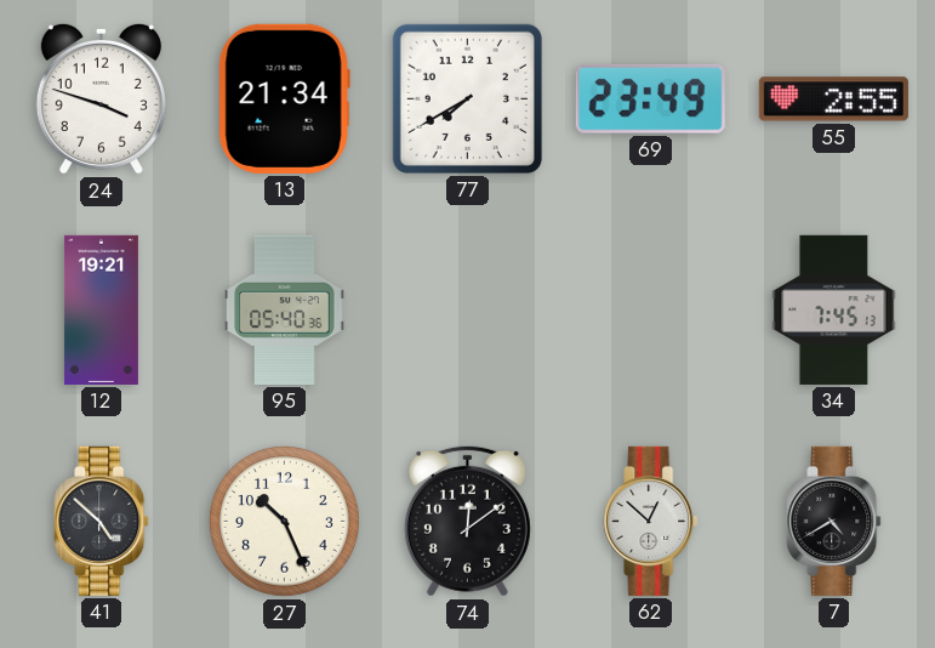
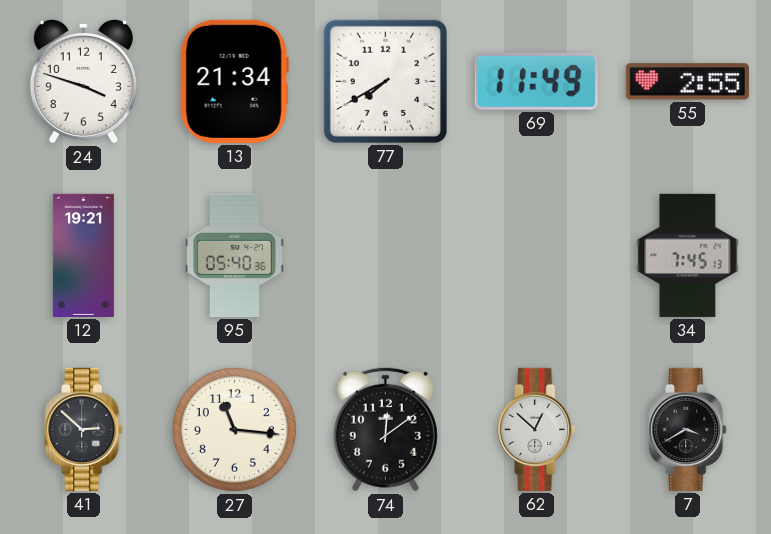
69: 23:49 -> 11:49 (536, 81)
41: 4:52 -> 2:52 (84, 429)
27: 10:26 -> 11:16 (234, 429)
7: 4:40 -> 3:40 (688, 429)
